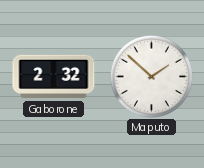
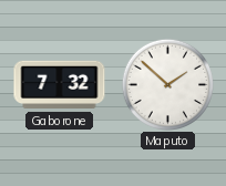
Gaborone: 2:32 -> 7:32 (60, 85)
